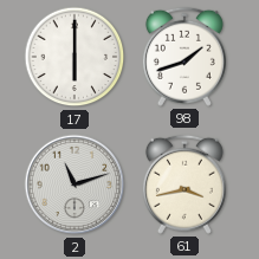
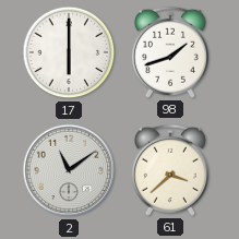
2: 11:12 -> 11:09 (69, 170)
61: 3:43 -> 3:38 (170, 170)
